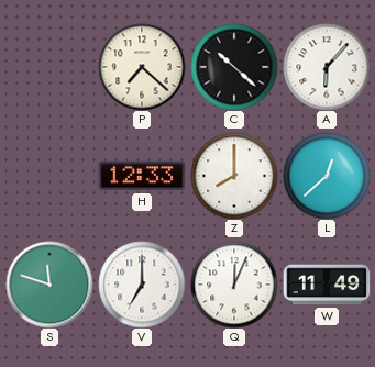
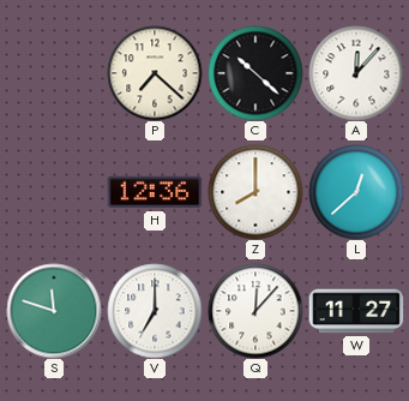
A: 6:07 -> 12:07 (356, 73)
H: 12:33 -> 12:36 (155, 192)
Q: 12:04 -> 12:07 (255, 311)
W: 11:49 -> 11:27 (356, 311)
